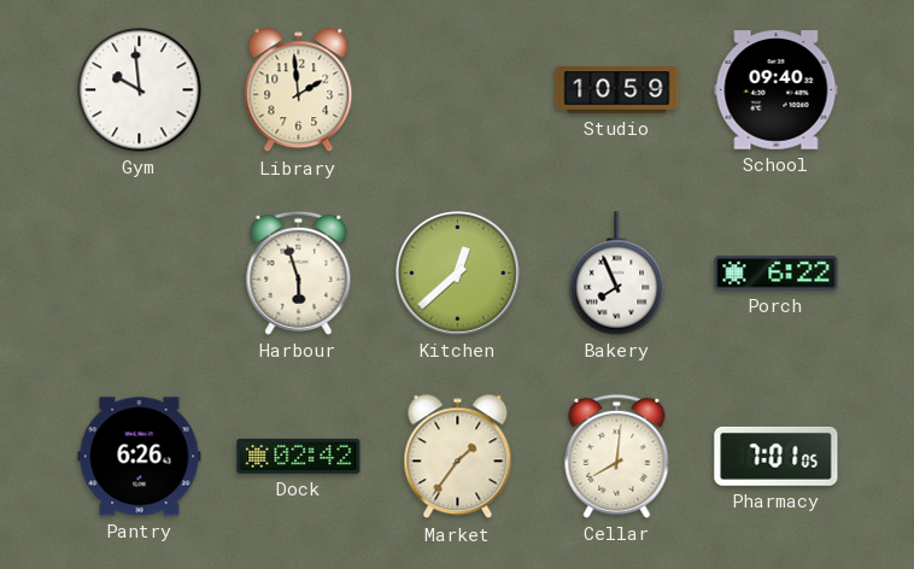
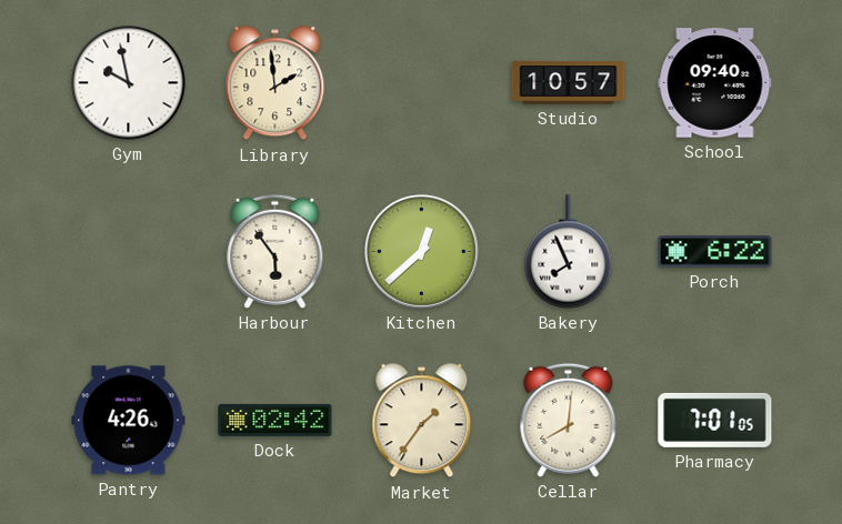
Gym: 9:59 -> 9:58 (129, 83)
Studio: 10:59 -> 10:57 (569, 83)
Harbour: 5:57 -> 5:54 (275, 251)
Pantry: 6:26 -> 4:26 (129, 421)
